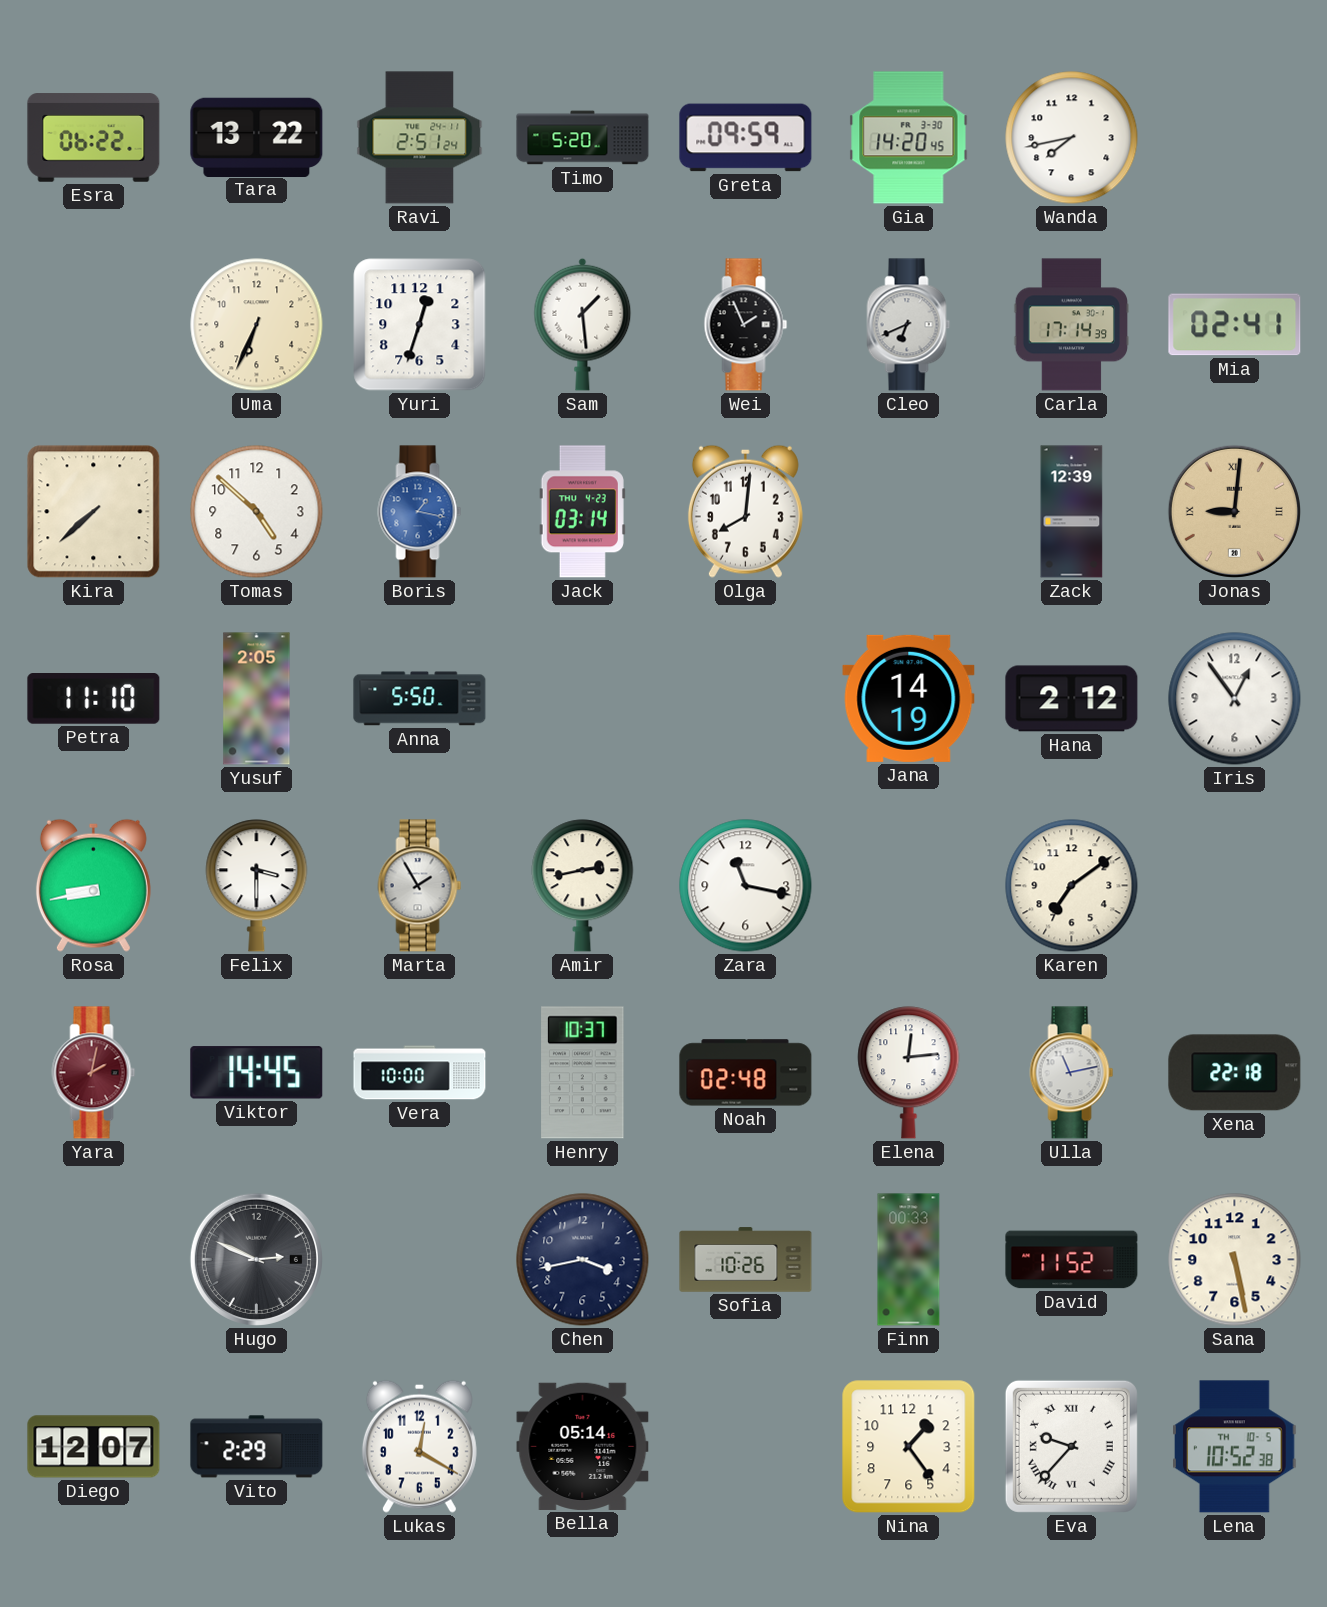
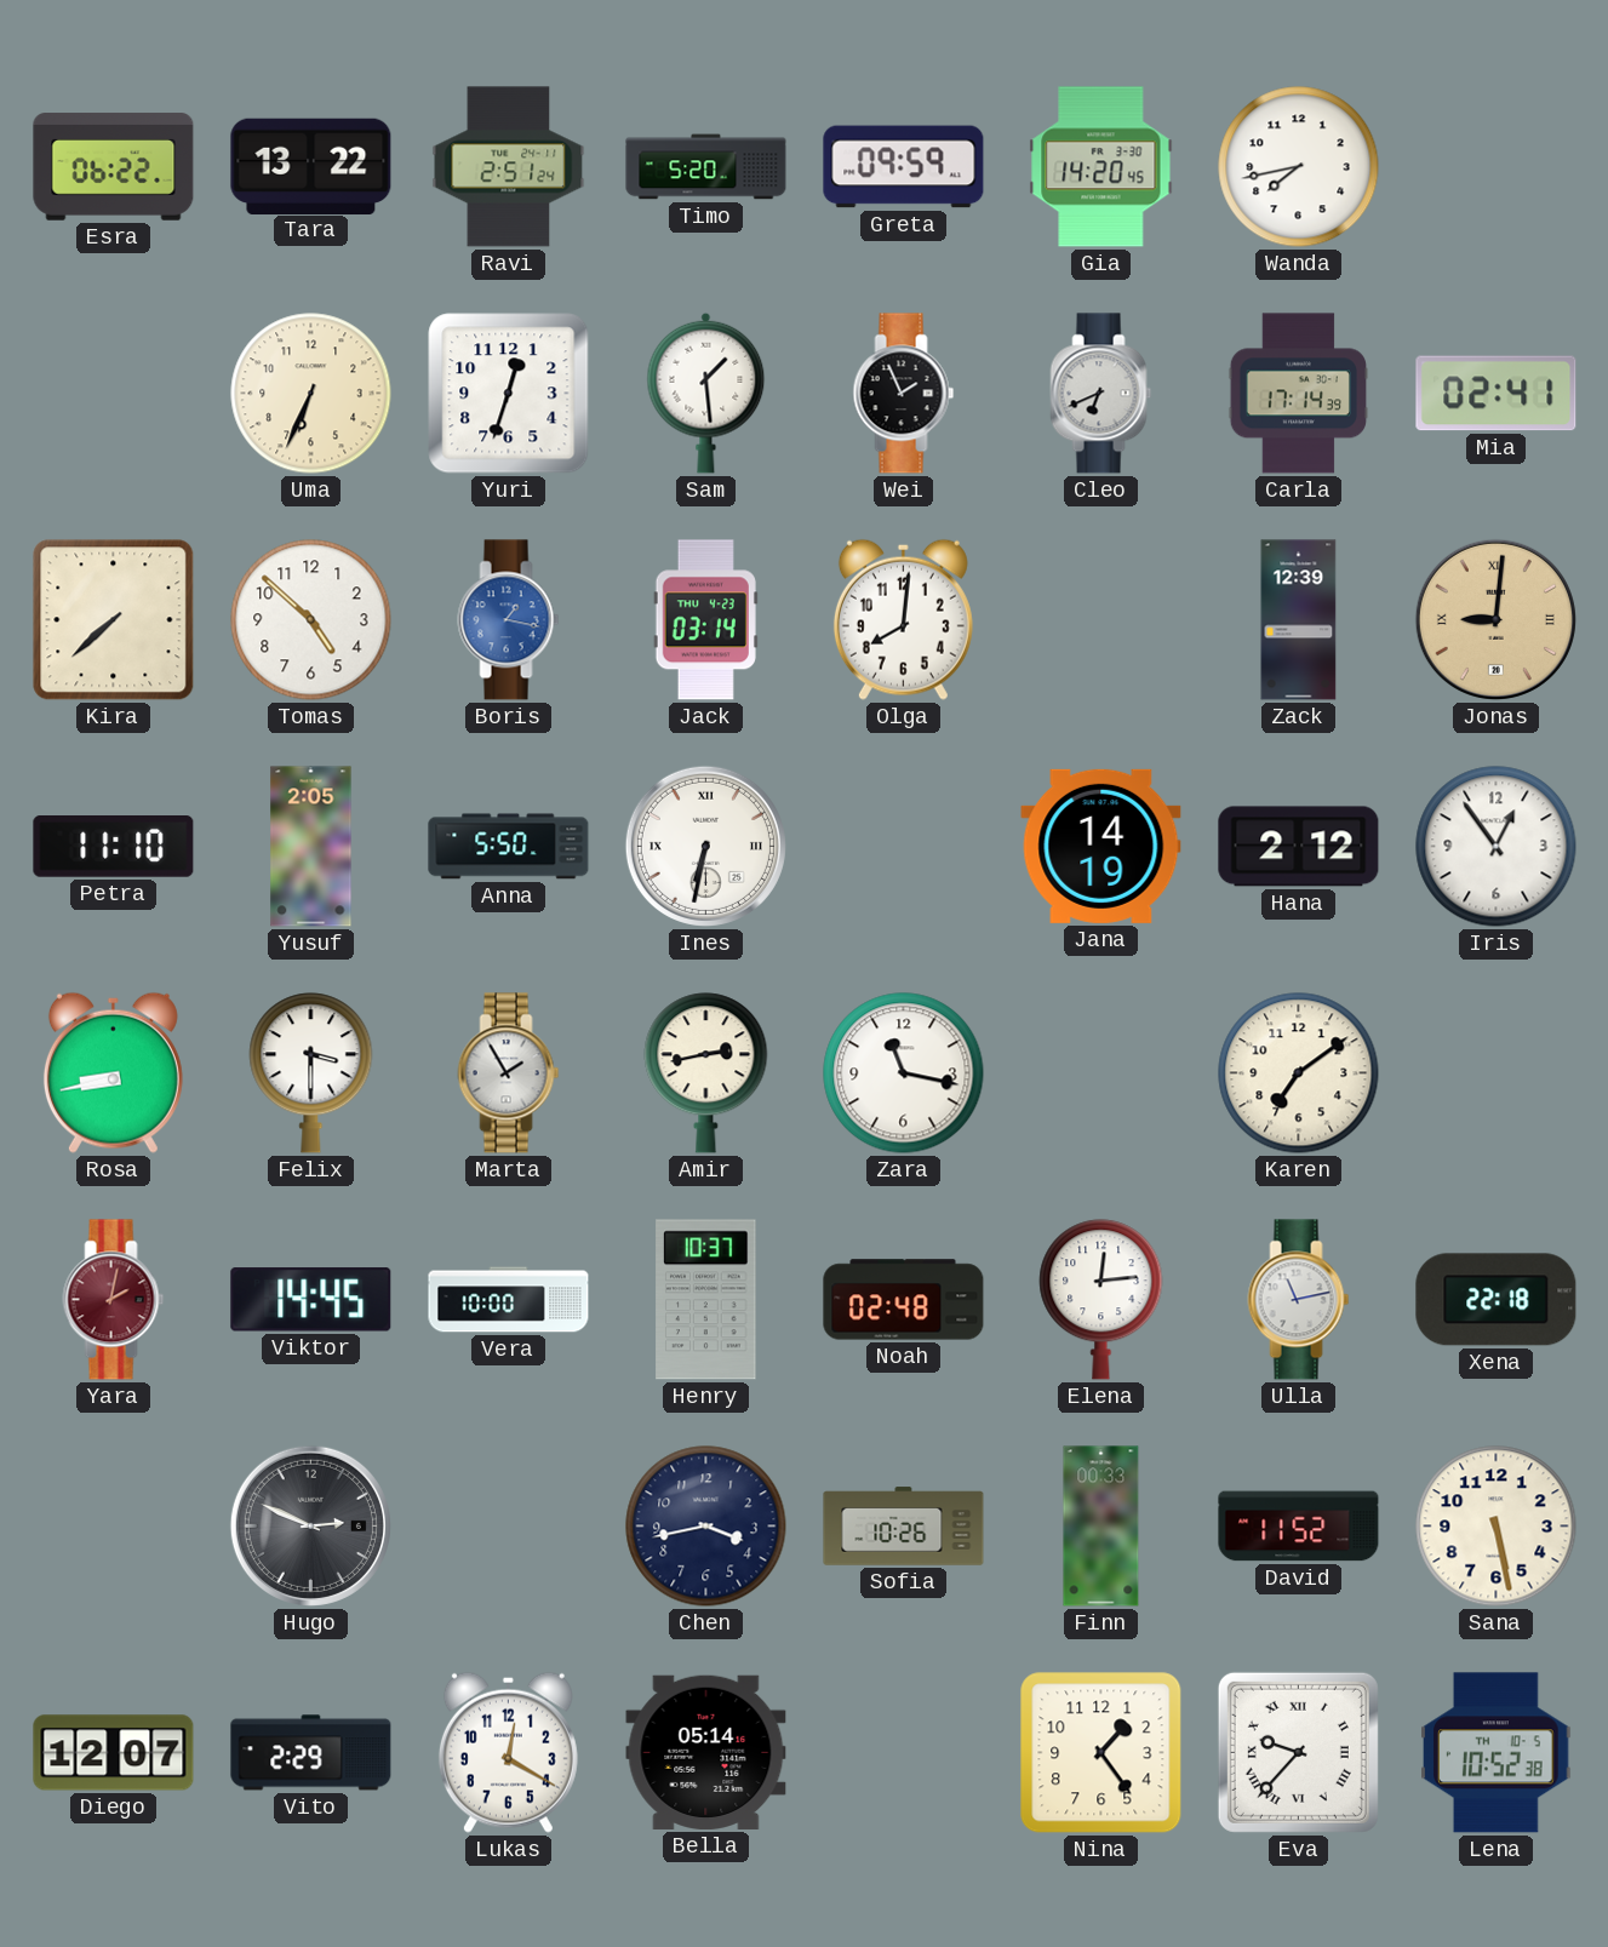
Ines: none -> 6:32 (705, 846)
